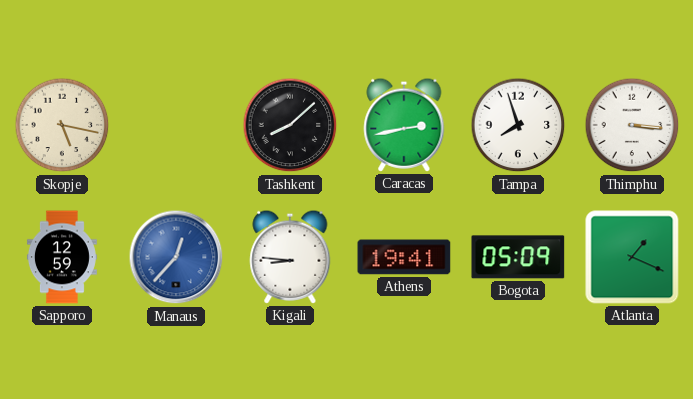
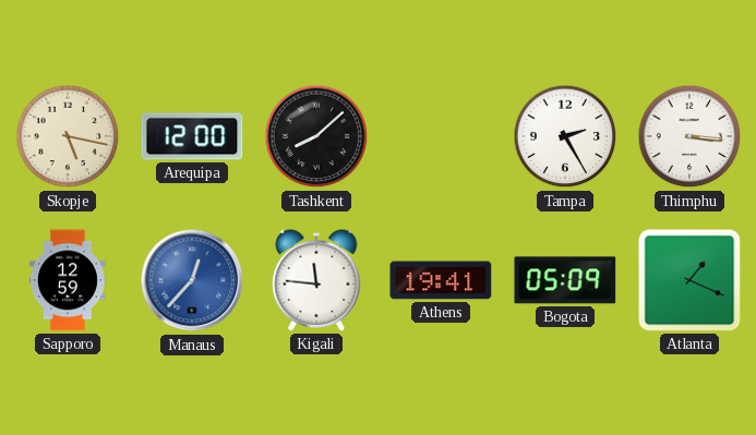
Arequipa: none -> 12:00 (192, 136)
Caracas: 2:43 -> none (404, 125)
Tampa: 7:57 -> 2:25 (565, 136)
Kigali: 8:46 -> 11:46 (316, 280)
